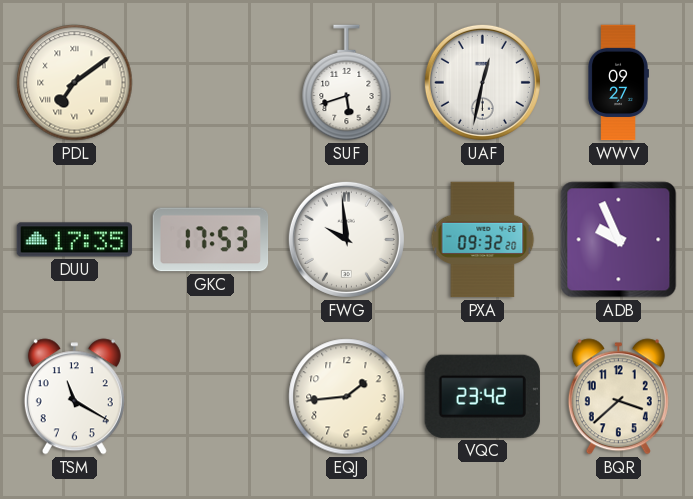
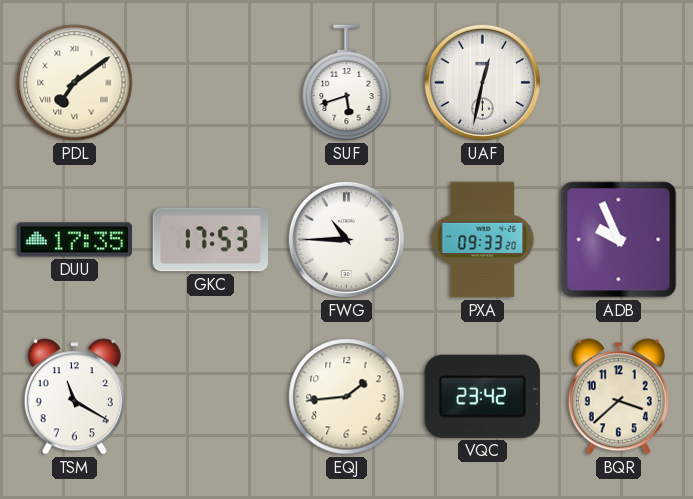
WWV: 09:27 -> none (618, 83)
FWG: 9:59 -> 10:45 (346, 239)
PXA: 09:32 -> 09:33 (483, 240)
